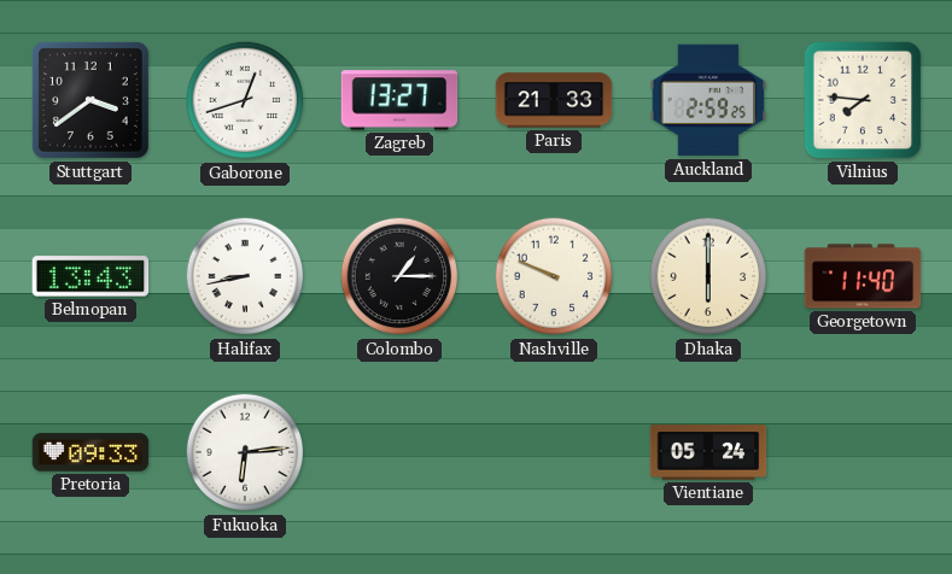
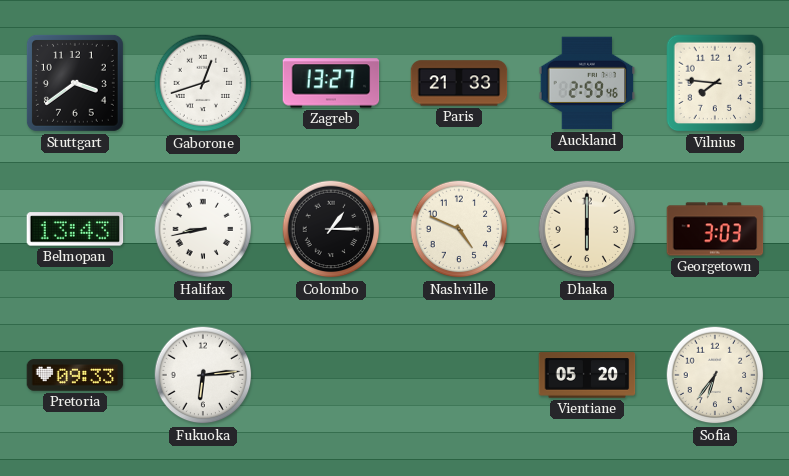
Auckland: 2:59:25 -> 2:59:46 (587, 83)
Nashville: 9:49 -> 4:49 (459, 229)
Georgetown: 11:40 -> 3:03 (715, 229)
Vientiane: 05:24 -> 05:20 (587, 375)
Sofia: none -> 6:36 (715, 375)
